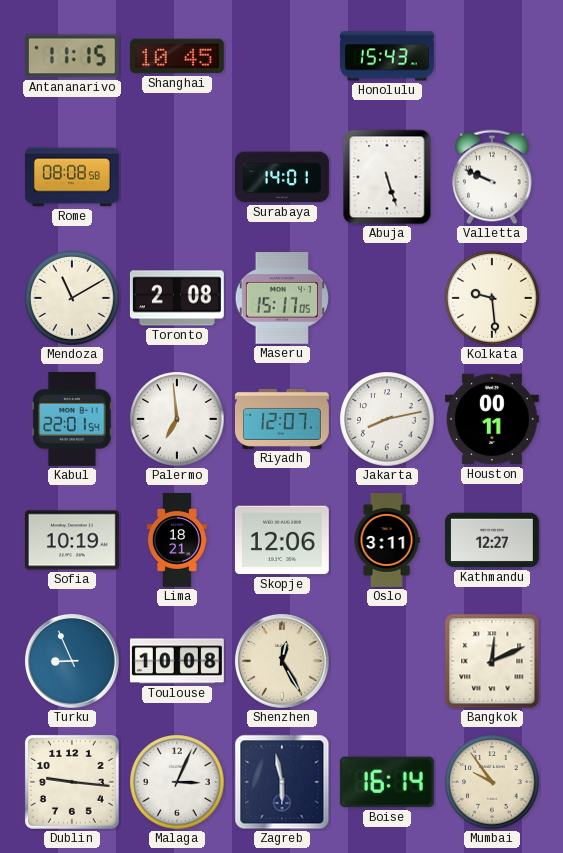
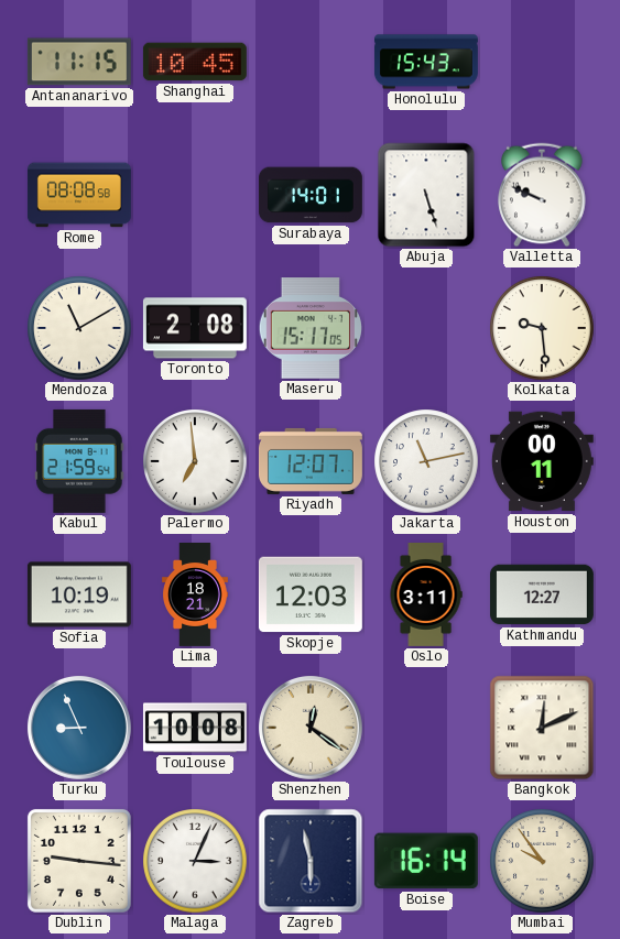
Kabul: 22:01 -> 21:59 (79, 461)
Jakarta: 8:13 -> 11:13 (426, 461)
Skopje: 12:06 -> 12:03 (311, 594)
Shenzhen: 12:25 -> 12:21 (311, 728)
